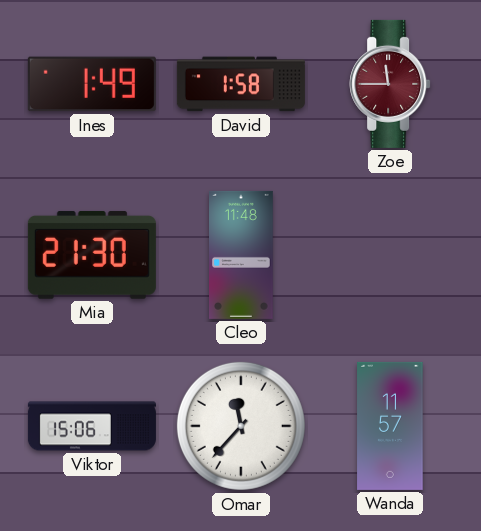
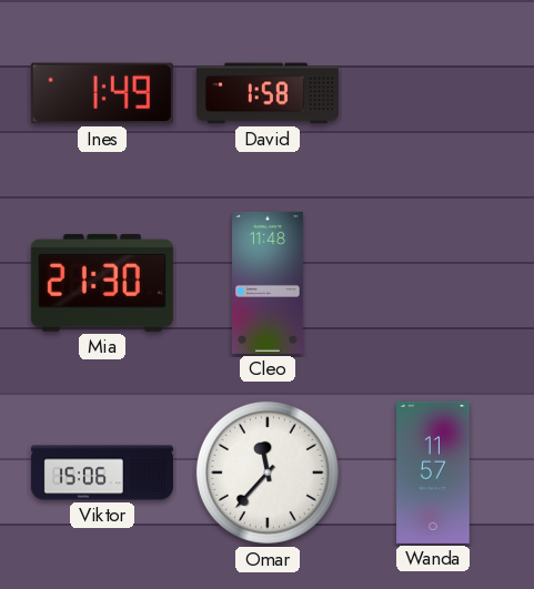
Zoe: 11:45 -> none (390, 84)
